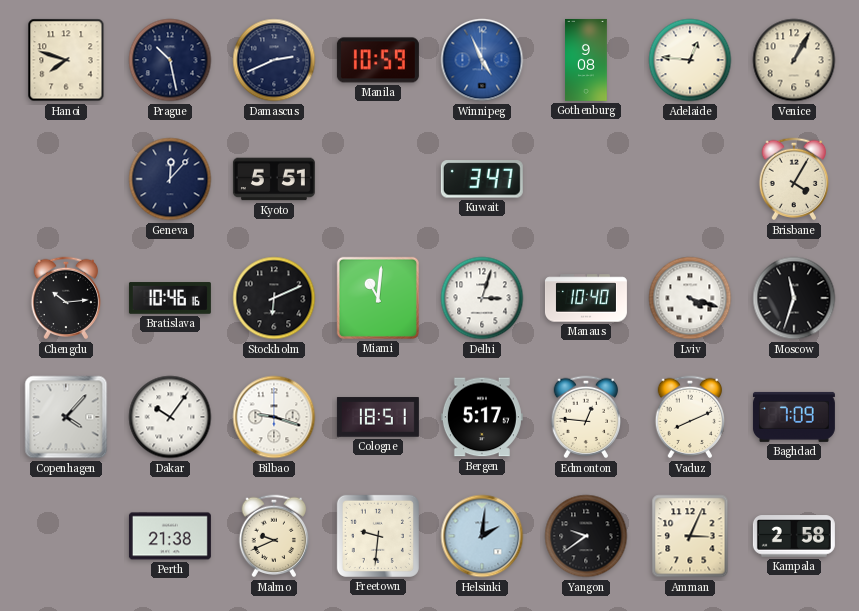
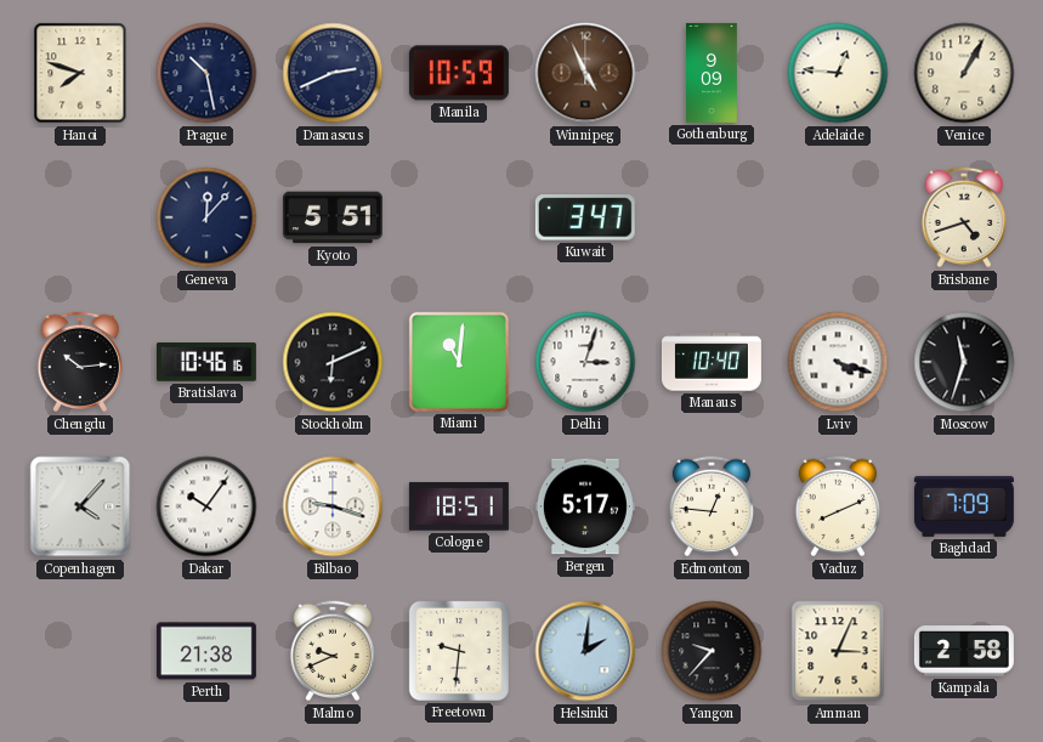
Winnipeg dial: blue -> brown (585, 73)
Gothenburg: 9:08 -> 9:09 (712, 73)
Brisbane: 4:05 -> 4:42 (964, 217)
Yangon: 9:39 -> 9:37 (712, 651)
